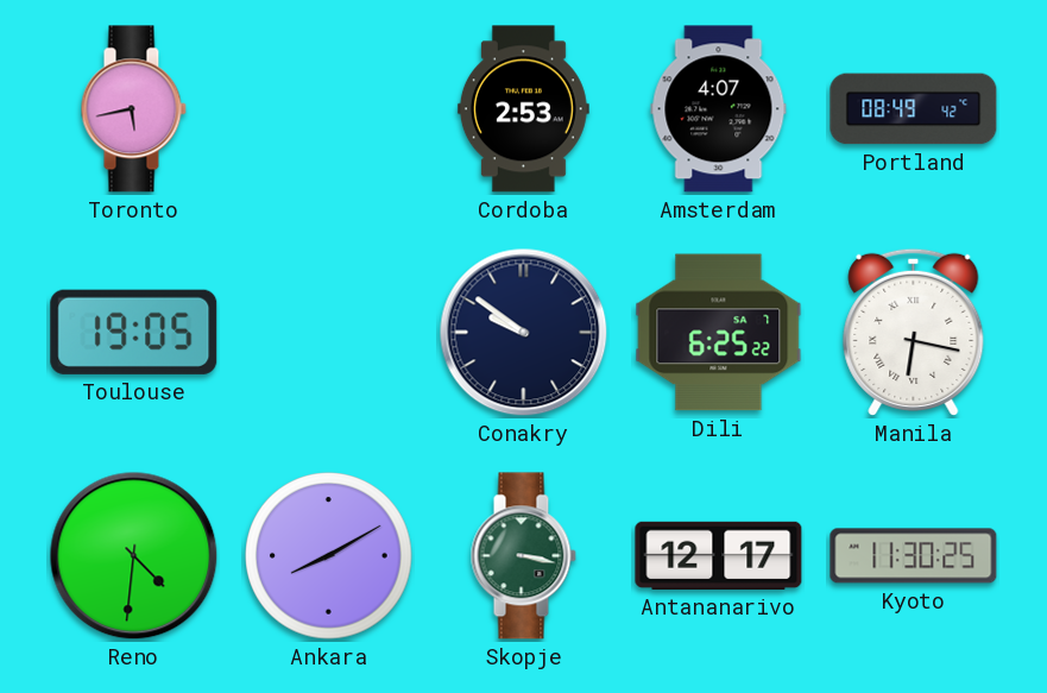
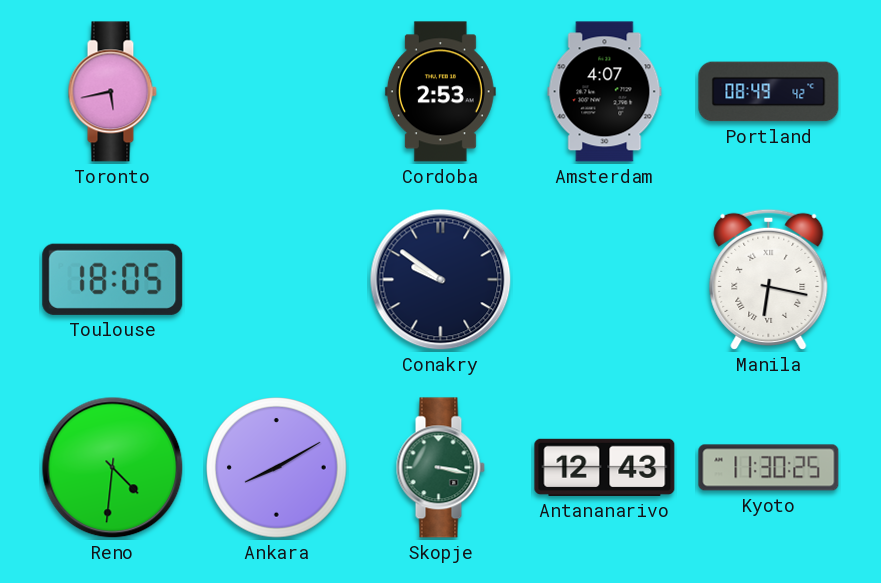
Toulouse: 19:05 -> 18:05 (113, 279)
Dili: 6:25 -> none (719, 333)
Antananarivo: 12:17 -> 12:43 (605, 467)
